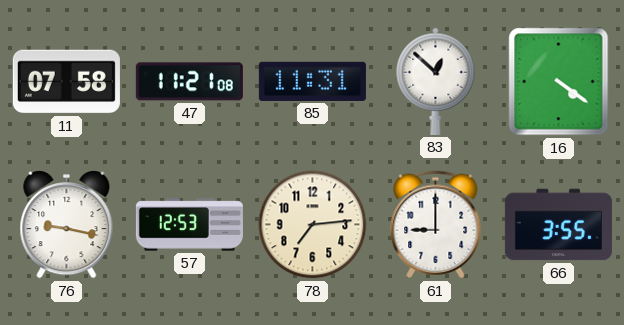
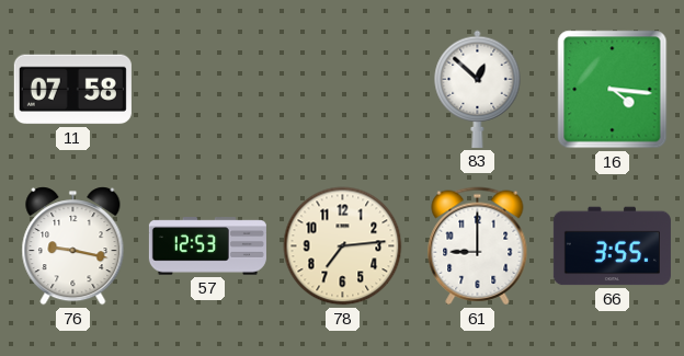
47: 11:21 -> none (189, 82)
85: 11:31 -> none (312, 81)
16: 4:21 -> 4:16 (613, 90)
